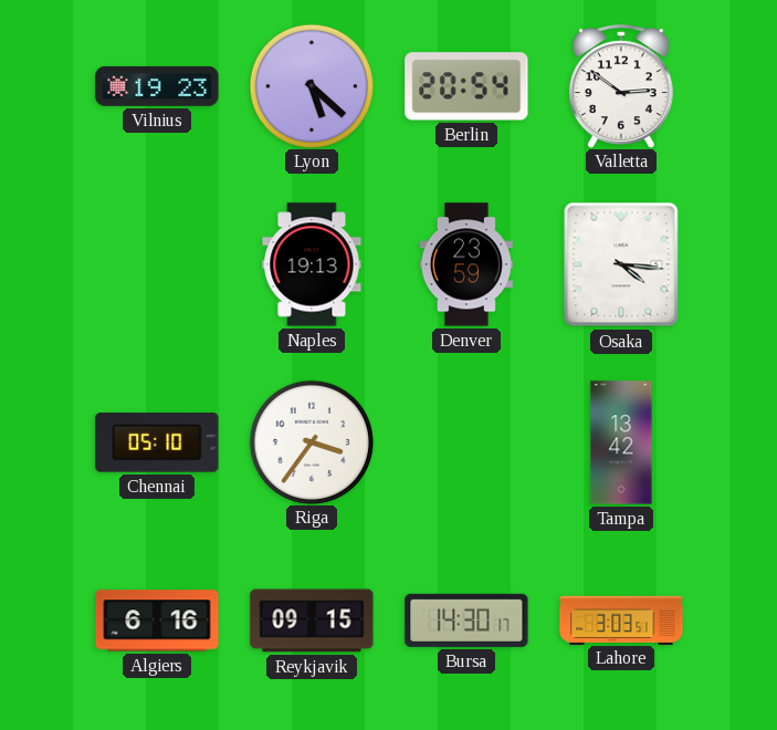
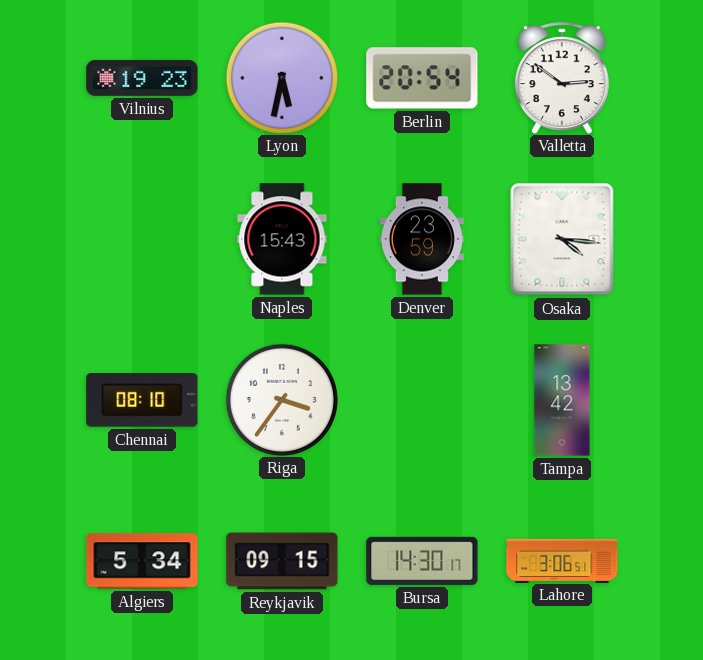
Lyon: 5:22 -> 5:32 (281, 77)
Naples: 19:13 -> 15:43 (282, 239)
Chennai: 05:10 -> 08:10 (142, 400)
Algiers: 6:16 -> 5:34 (142, 561)
Lahore: 3:03 -> 3:06 (562, 560)
